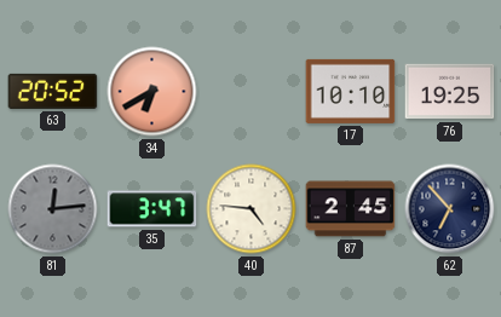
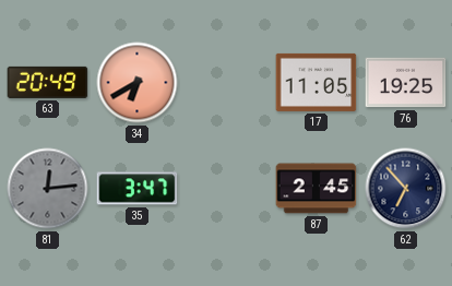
63: 20:52 -> 20:49 (48, 82)
17: 10:10 -> 11:05 (317, 82)
40: 4:46 -> none (252, 209)
